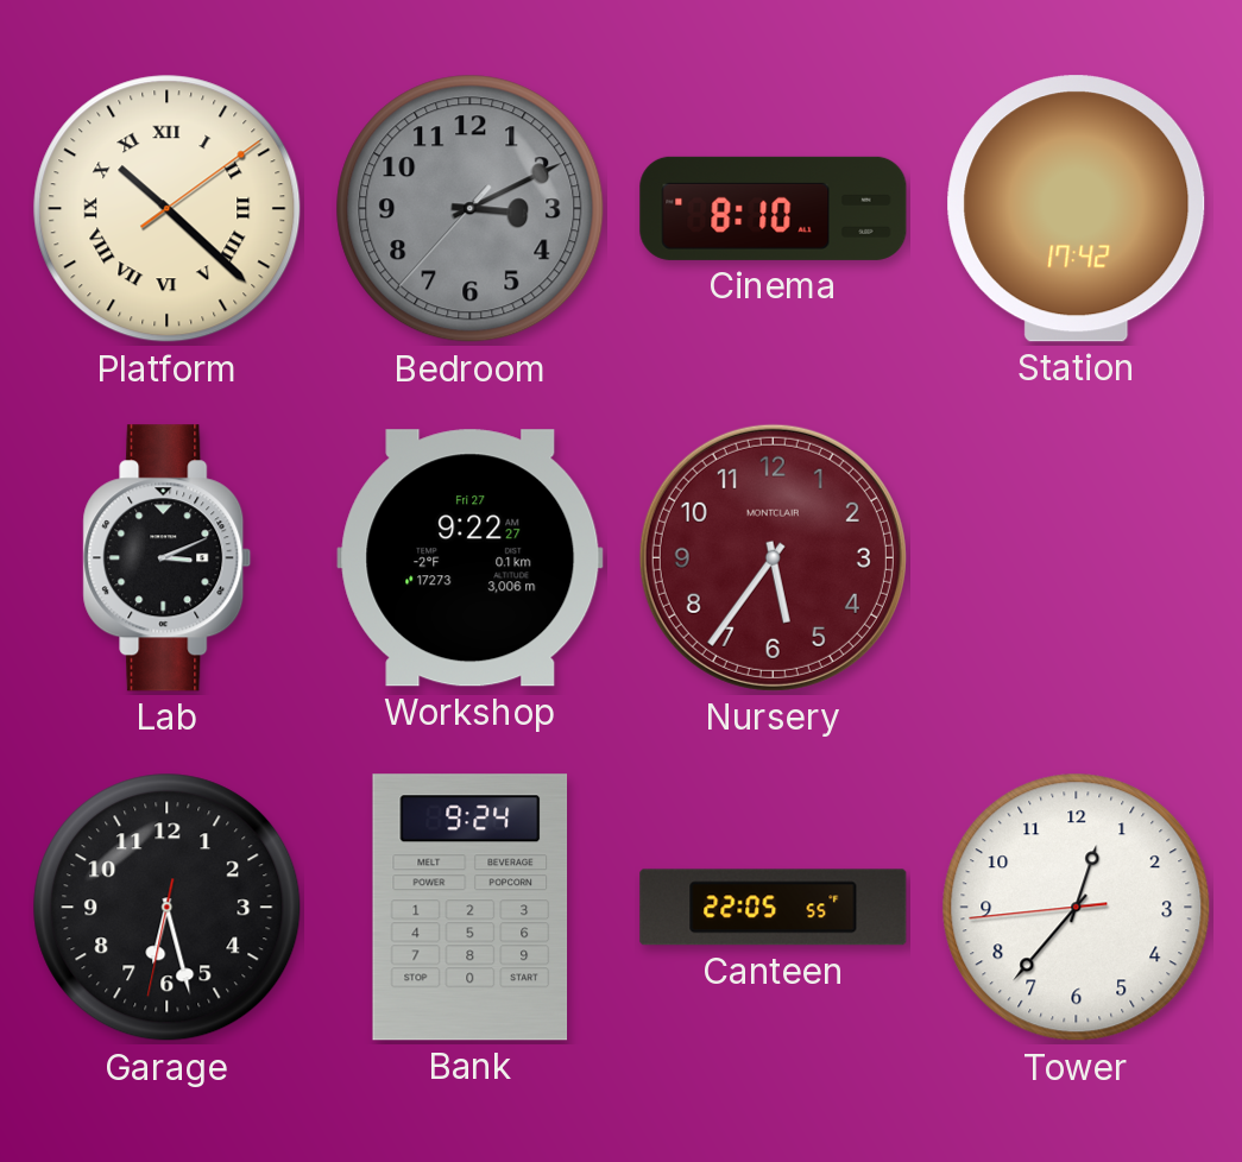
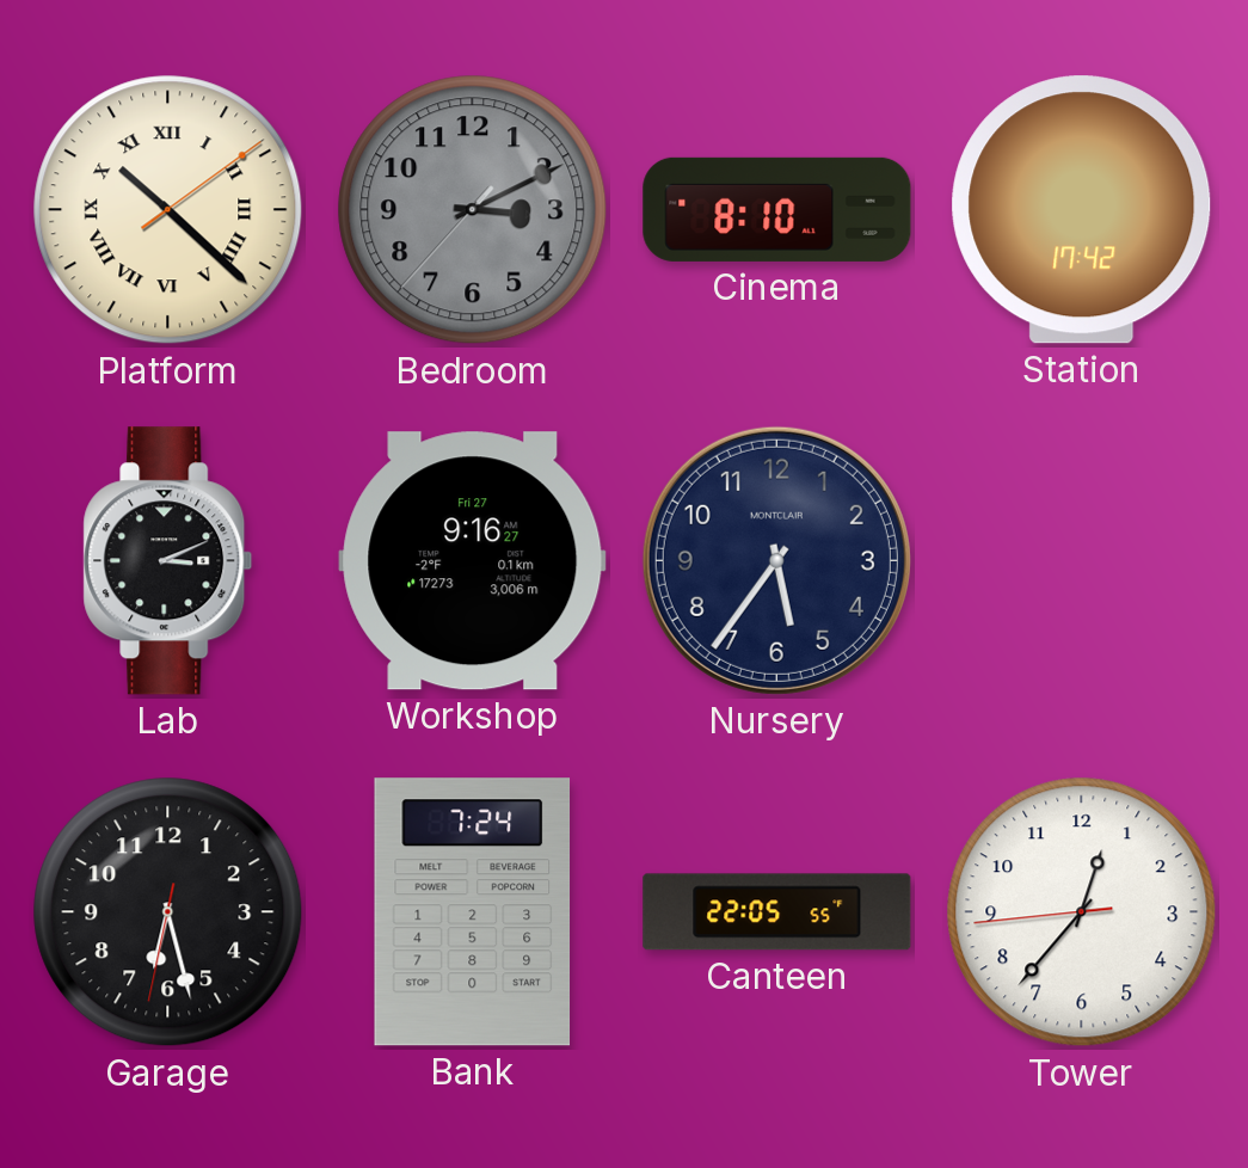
Workshop: 9:22 -> 9:16 (473, 561)
Nursery dial: burgundy -> navy (776, 560)
Bank: 9:24 -> 7:24 (473, 912)
